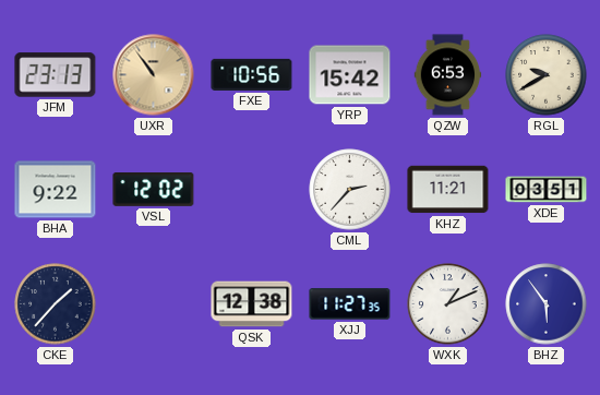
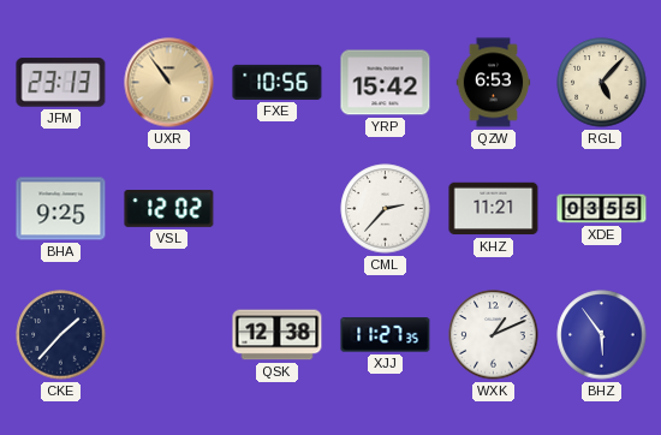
RGL: 9:40 -> 5:07 (602, 83)
BHA: 9:22 -> 9:25 (61, 209)
XDE: 03:51 -> 03:55 (602, 209)
